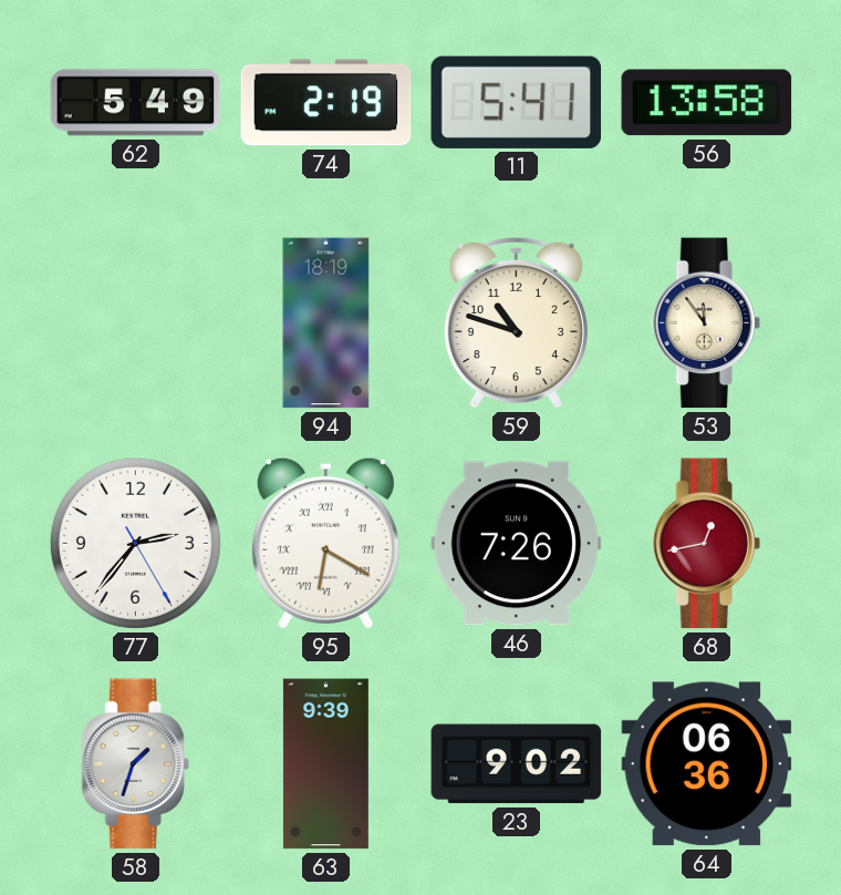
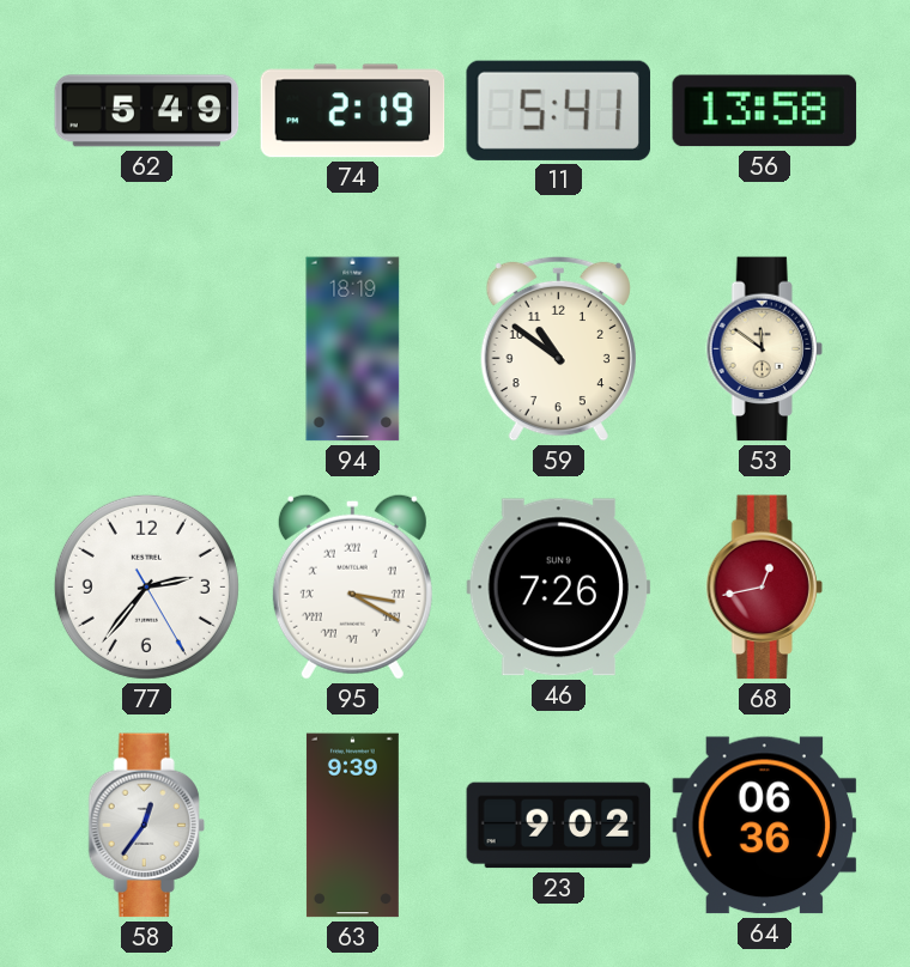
59: 10:48 -> 10:51 (558, 348)
53: 11:54 -> 11:51 (764, 349)
95: 6:20 -> 3:20 (352, 586)
58: 1:33 -> 12:36 (146, 826)
